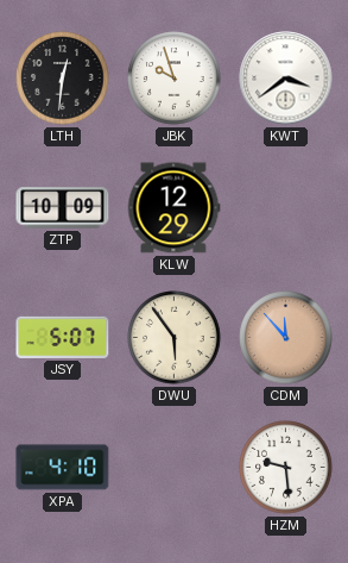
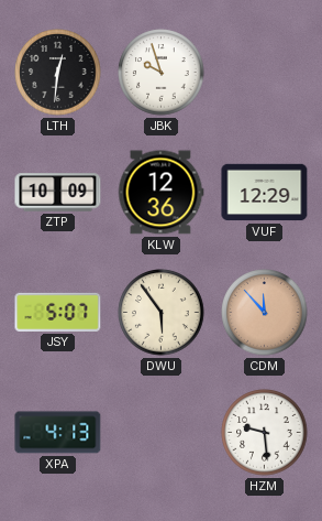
KWT: 3:39 -> none (286, 79)
KLW: 12:29 -> 12:36 (160, 193)
VUF: none -> 12:29 (265, 193)
XPA: 4:10 -> 4:13 (58, 433)
